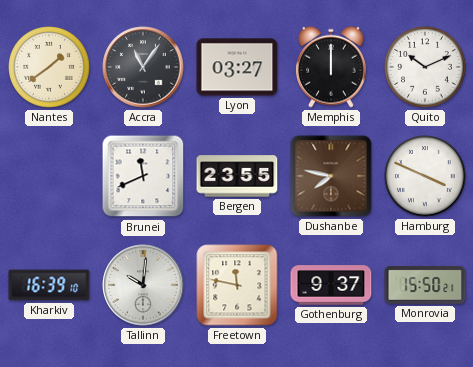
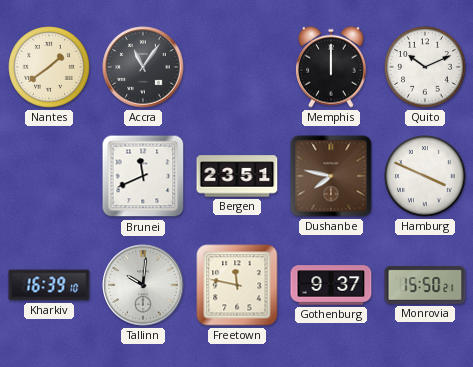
Lyon: 03:27 -> none (237, 67)
Bergen: 23:55 -> 23:51 (237, 176)
